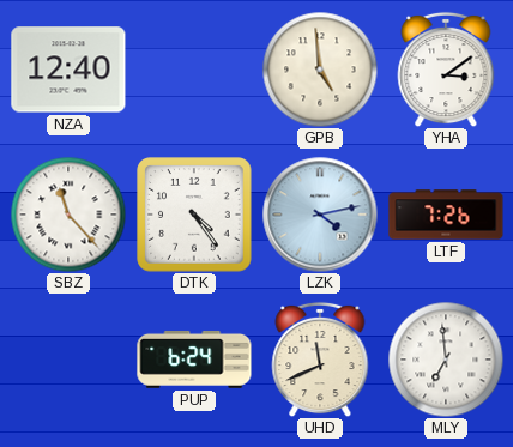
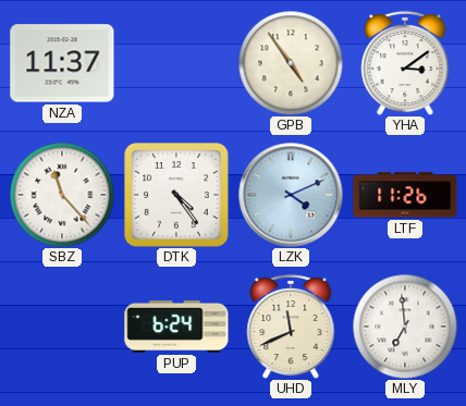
NZA: 12:40 -> 11:37 (62, 63)
GPB: 4:59 -> 4:54 (291, 63)
LZK: 4:13 -> 4:11 (291, 195)
LTF: 7:26 -> 11:26 (405, 195)
